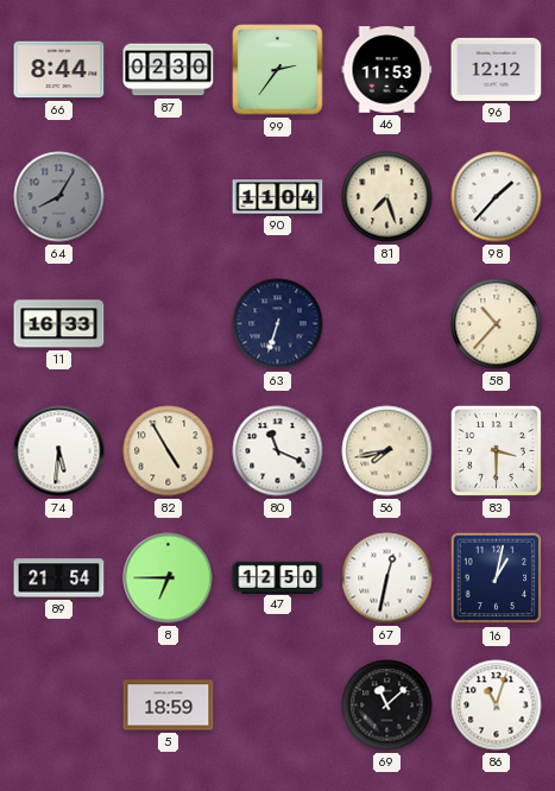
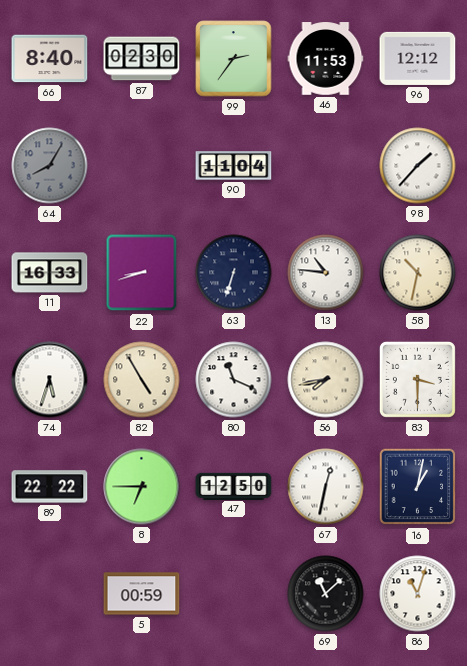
66: 8:44 -> 8:40 (50, 59)
81: 7:27 -> none (387, 197)
22: none -> 8:42 (142, 273)
13: none -> 10:46 (326, 273)
58: 10:37 -> 10:32 (418, 273)
74: 5:31 -> 5:33 (50, 380)
89: 21:54 -> 22:22 (50, 487)
5: 18:59 -> 00:59 (142, 594)
